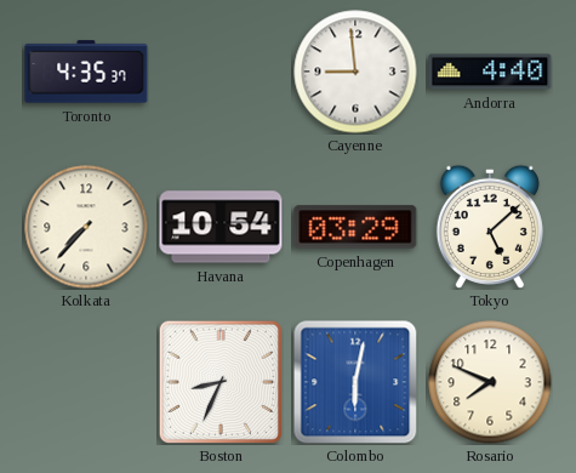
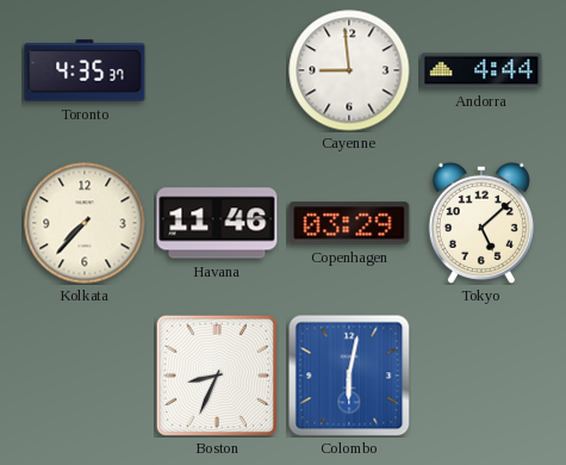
Andorra: 4:40 -> 4:44 (481, 70)
Havana: 10:54 -> 11:46 (217, 223)
Rosario: 7:49 -> none (490, 382)
